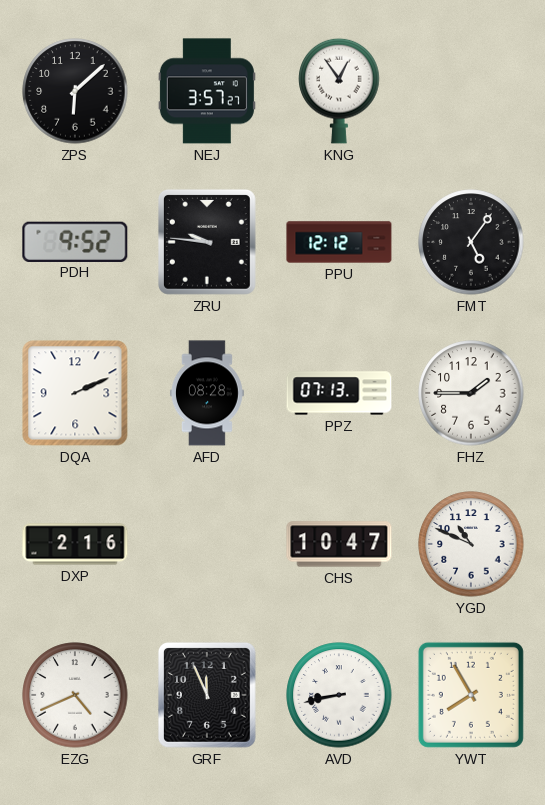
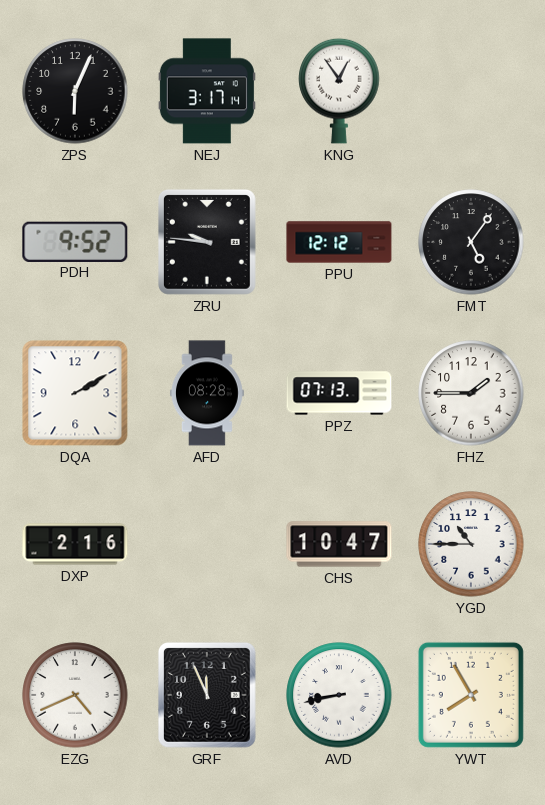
ZPS: 6:08 -> 6:04 (75, 91)
NEJ: 3:57 -> 3:17 (207, 91)
DQA: 2:11 -> 2:10 (75, 393)
YGD: 10:49 -> 10:45 (471, 544)
